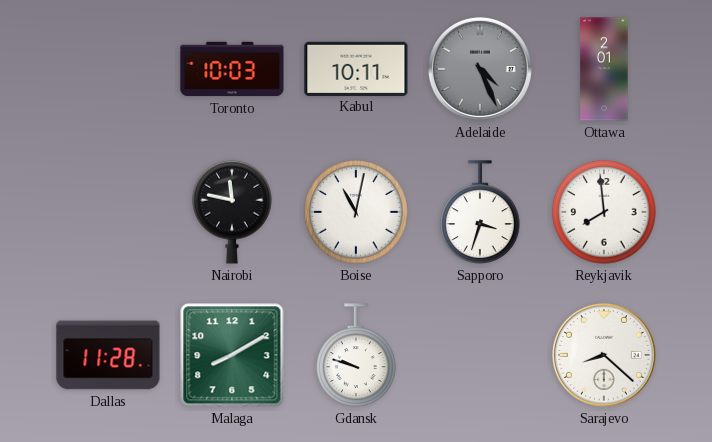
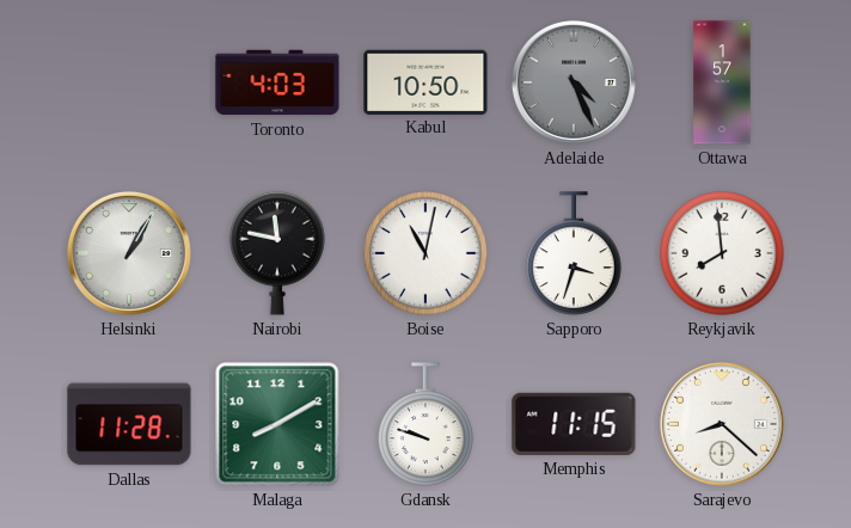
Toronto: 10:03 -> 4:03 (277, 82)
Kabul: 10:11 -> 10:50 (425, 81)
Ottawa: 2:01 -> 1:57 (722, 82)
Helsinki: none -> 1:05 (129, 253)
Memphis: none -> 11:15 (574, 424)
